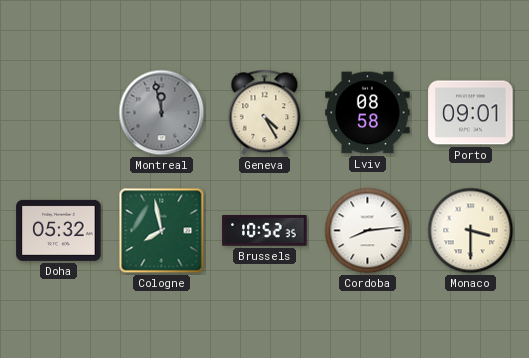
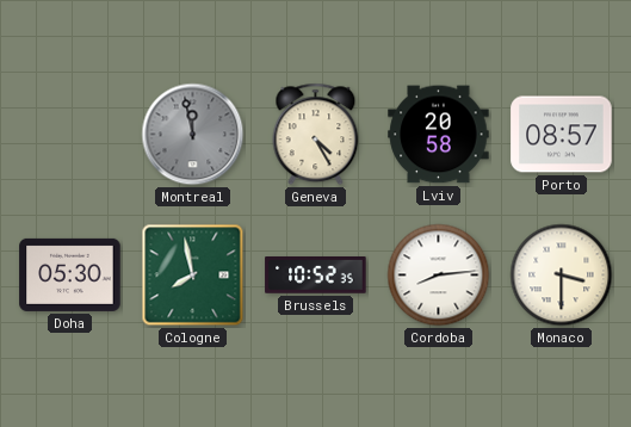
Lviv: 08:58 -> 20:58 (439, 135)
Porto: 09:01 -> 08:57 (562, 135)
Doha: 05:32 -> 05:30 (70, 274)
